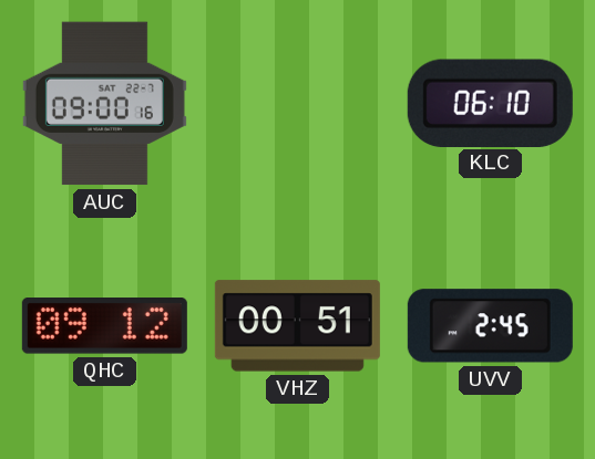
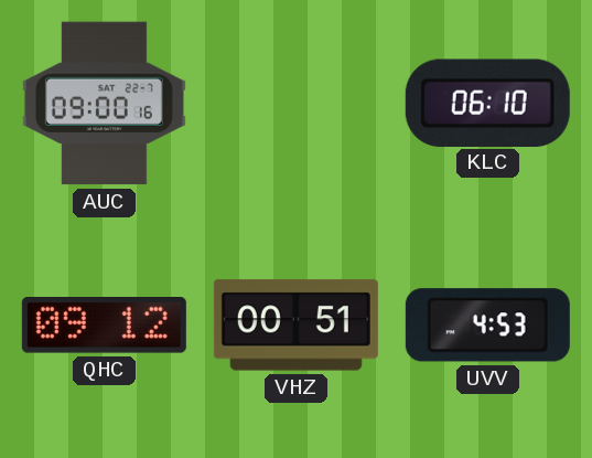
UVV: 2:45 -> 4:53 (487, 326)
